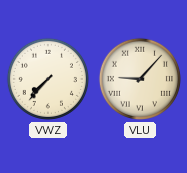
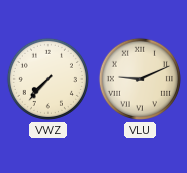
VLU: 9:07 -> 9:11 (140, 79)
